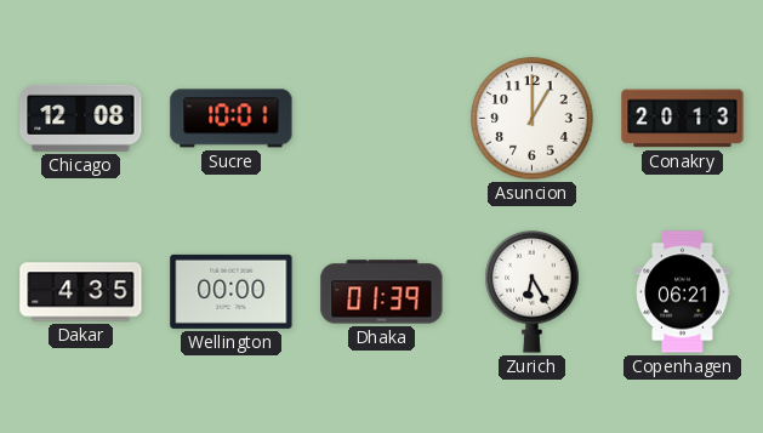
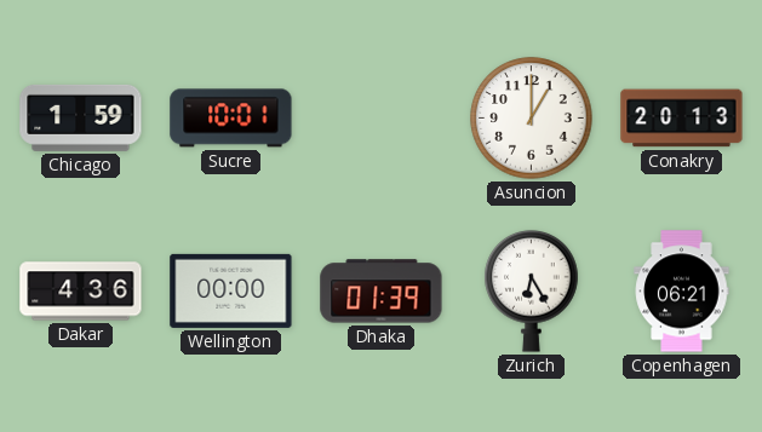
Chicago: 12:08 -> 1:59 (81, 117)
Dakar: 4:35 -> 4:36 (81, 292)
